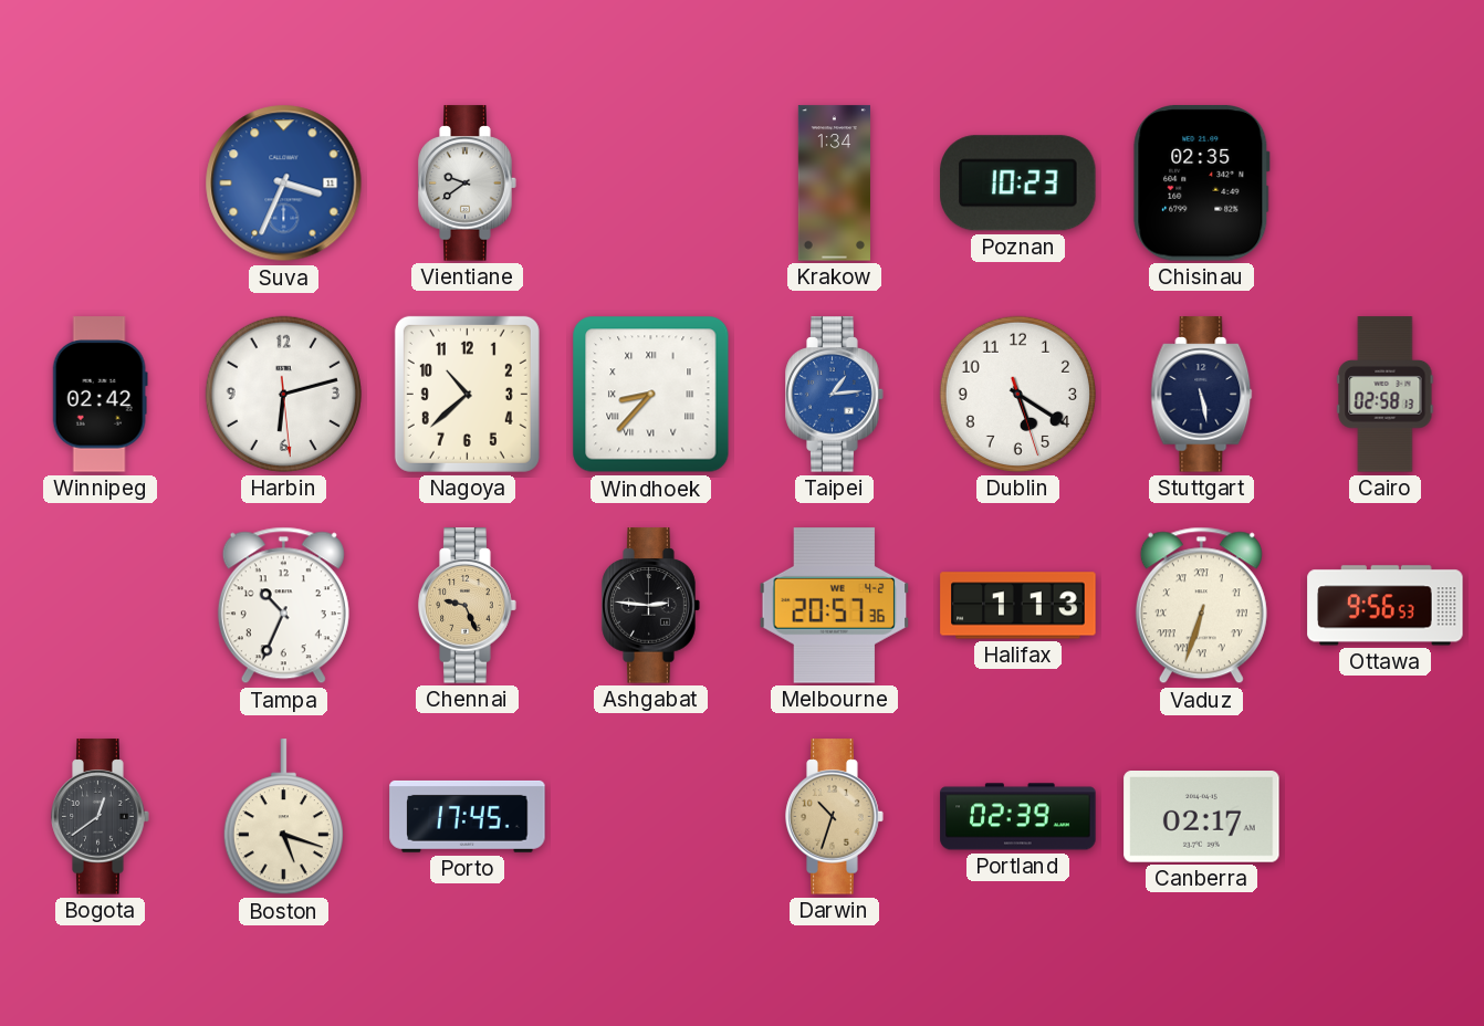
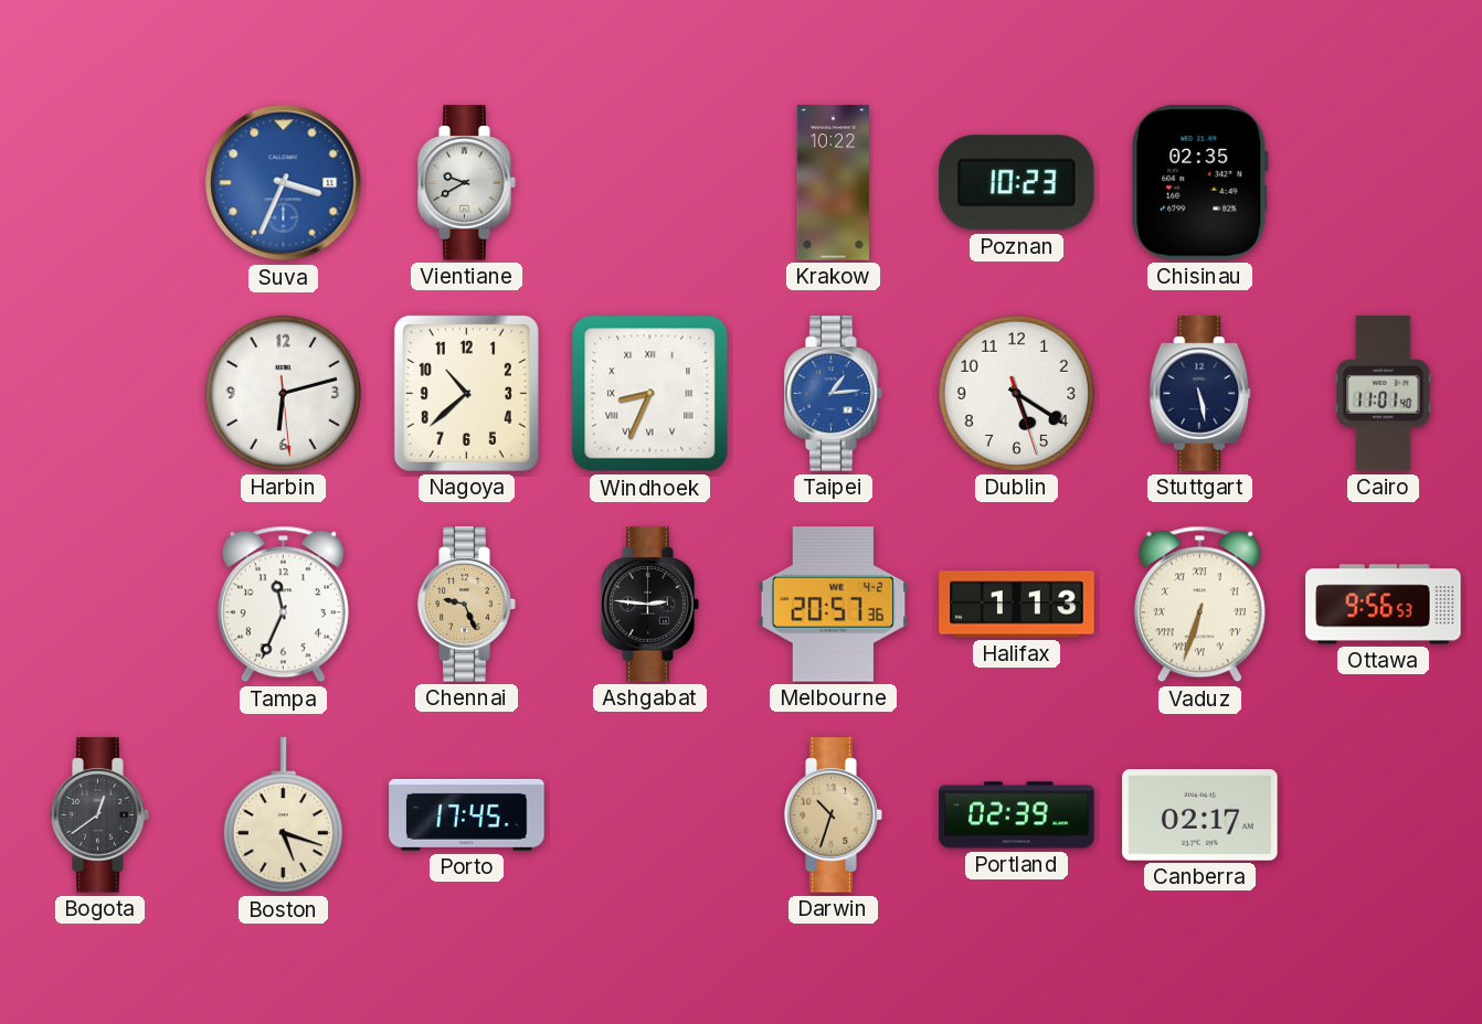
Vientiane: 9:39 -> 9:40 (467, 183)
Krakow: 1:34 -> 10:22 (833, 183)
Winnipeg: 02:42 -> none (100, 395)
Windhoek: 8:37 -> 8:34 (650, 394)
Cairo: 02:58 -> 11:01 (1384, 394)
Tampa: 10:34 -> 11:34 (283, 605)
